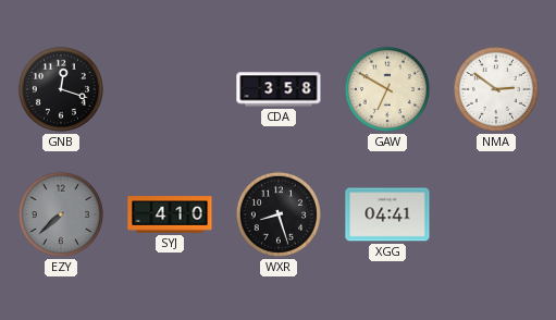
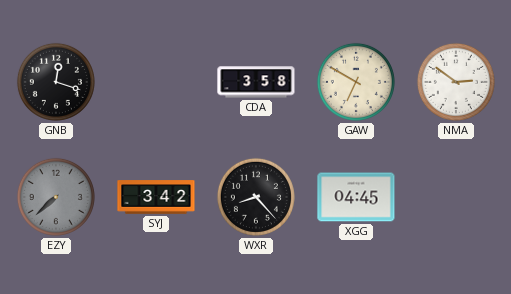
SYJ: 4:10 -> 3:42 (156, 197)
WXR: 8:27 -> 8:23 (256, 197)
XGG: 04:41 -> 04:45 (356, 197)
